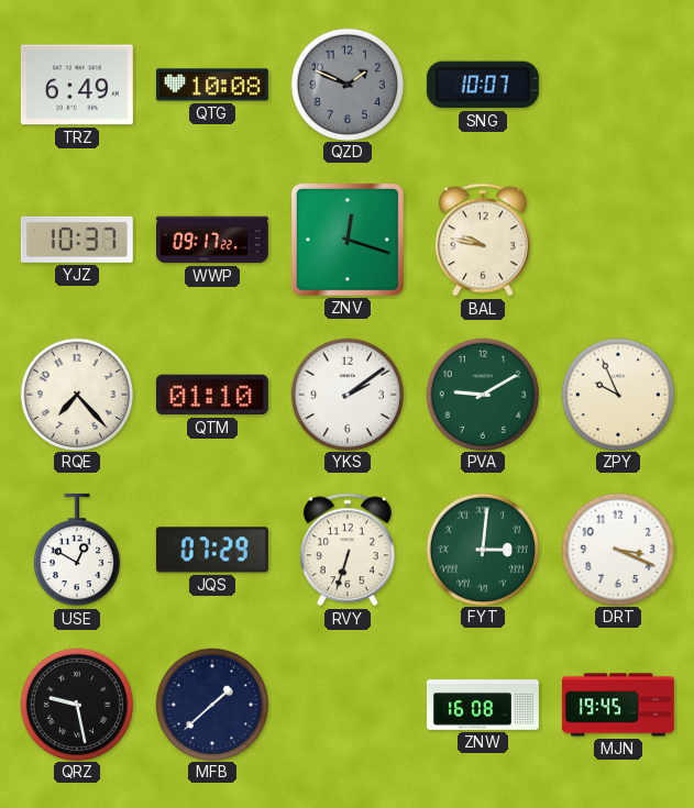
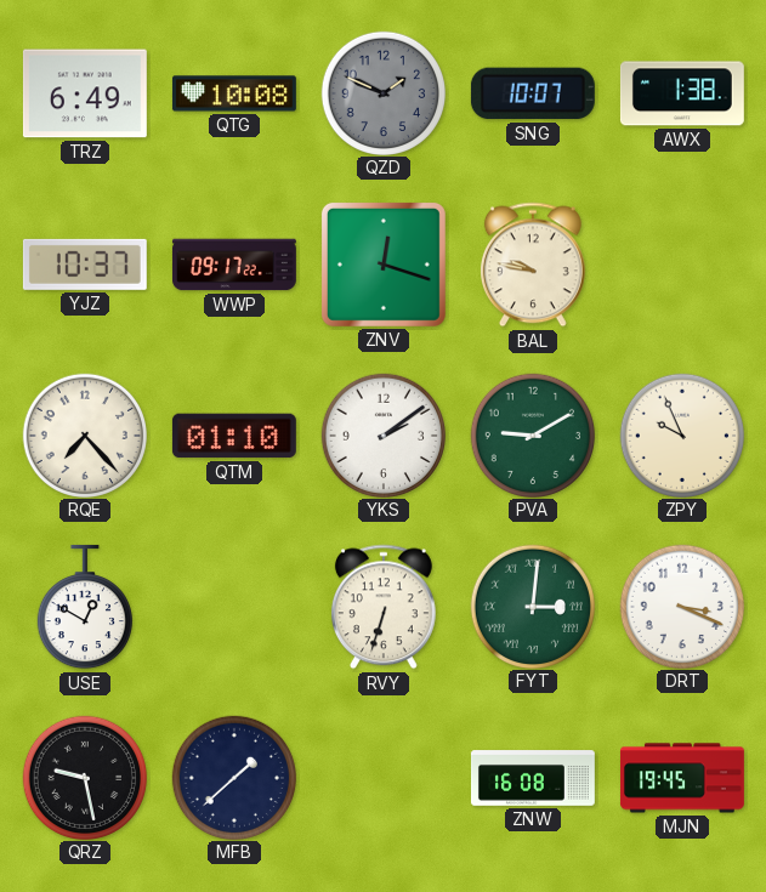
AWX: none -> 1:38 (682, 93)
JQS: 07:29 -> none (212, 550)
